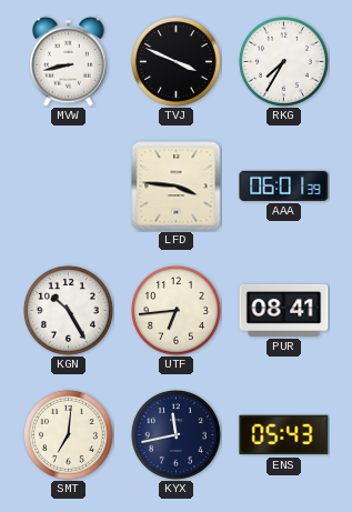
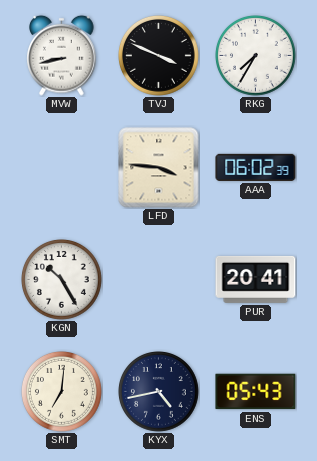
AAA: 06:01 -> 06:02 (256, 167)
UTF: 6:44 -> none (177, 311)
PUR: 08:41 -> 20:41 (256, 279)
KYX: 11:43 -> 4:43 (159, 392)
